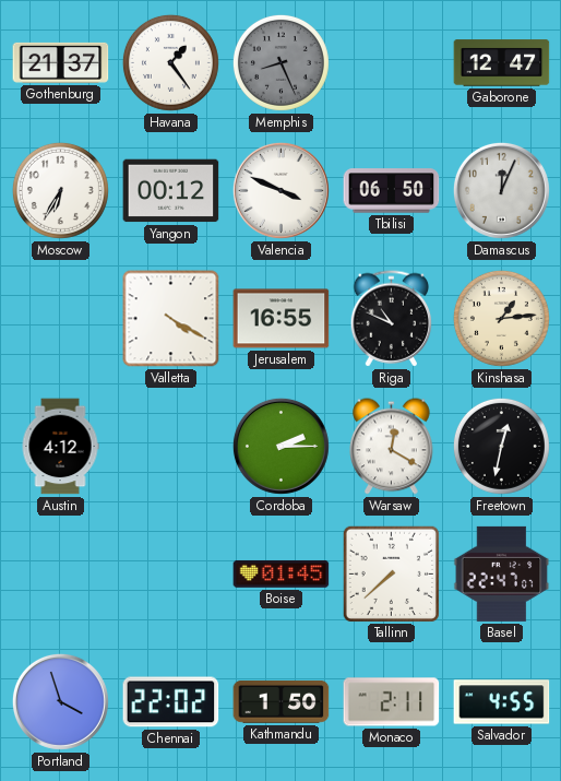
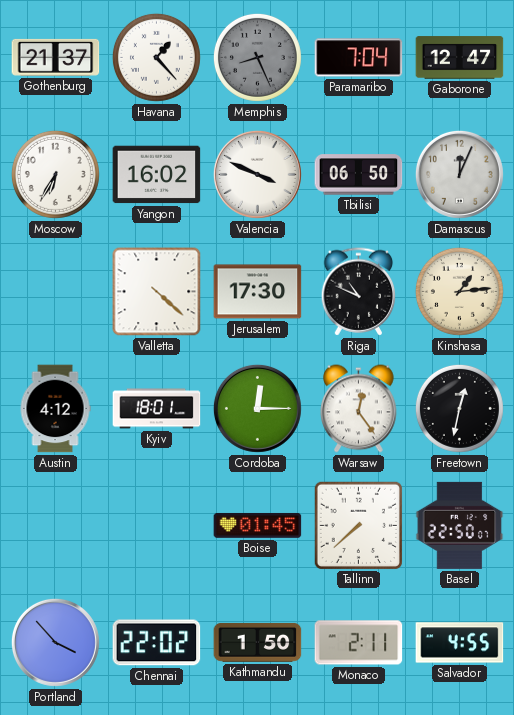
Havana: 1:24 -> 1:23 (156, 57)
Paramaribo: none -> 7:04 (359, 58)
Yangon: 00:12 -> 16:02 (157, 175)
Valletta: 4:20 -> 4:22 (157, 292)
Jerusalem: 16:55 -> 17:30 (258, 292)
Kyiv: none -> 18:01 (157, 409)
Cordoba: 2:15 -> 12:15 (257, 408)
Warsaw: 12:20 -> 12:24 (359, 409)
Basel: 22:47 -> 22:50 (460, 525)
Portland: 3:57 -> 3:53 (55, 642)
